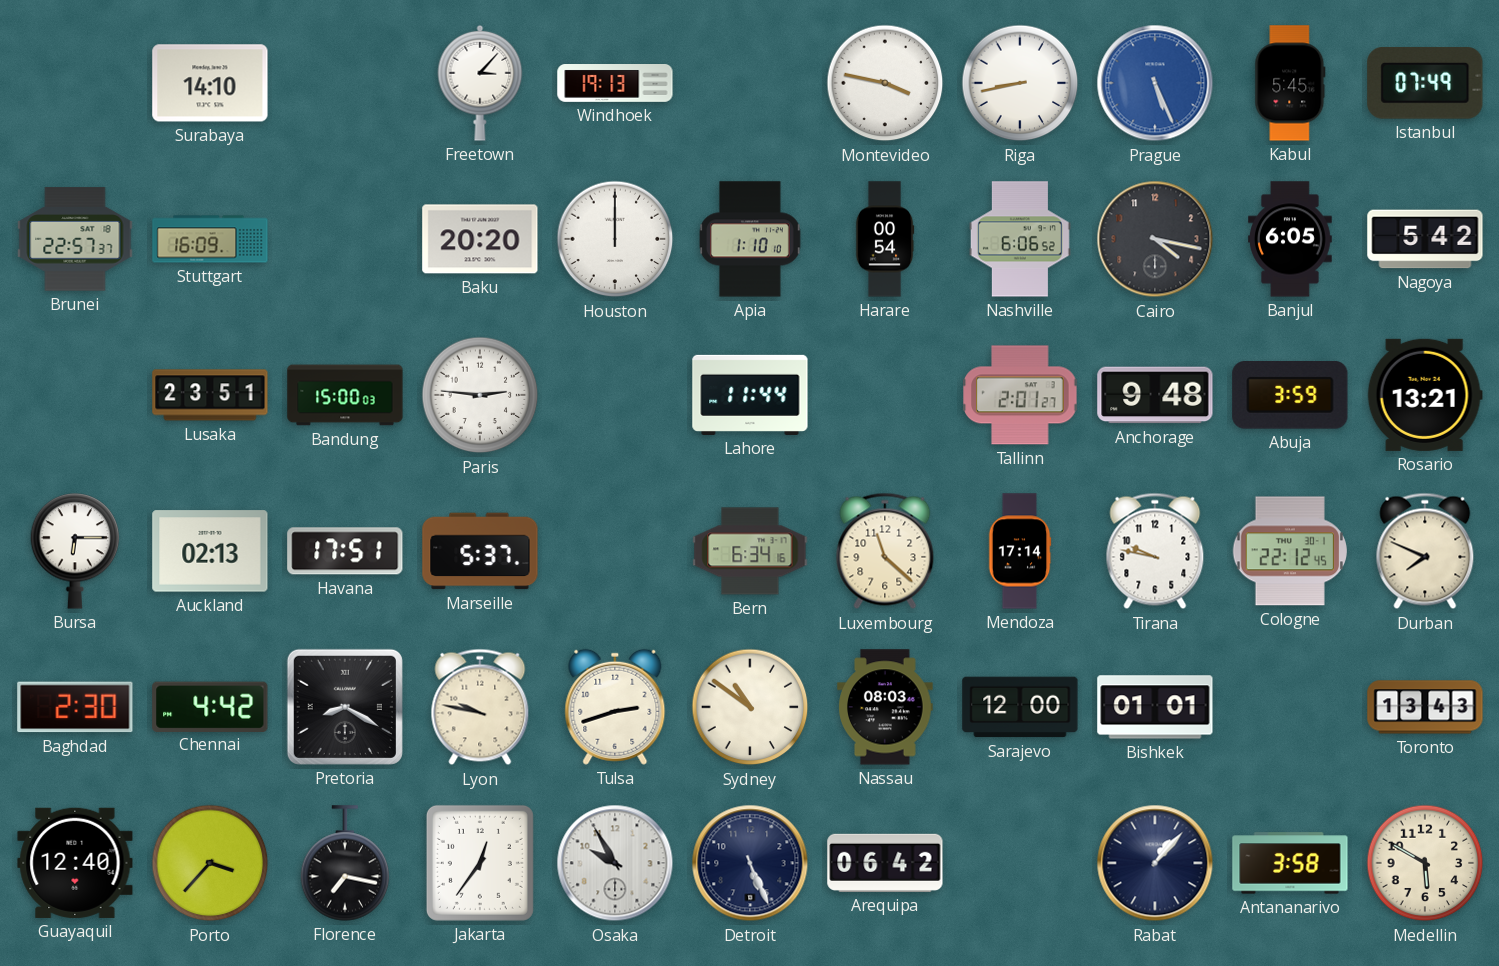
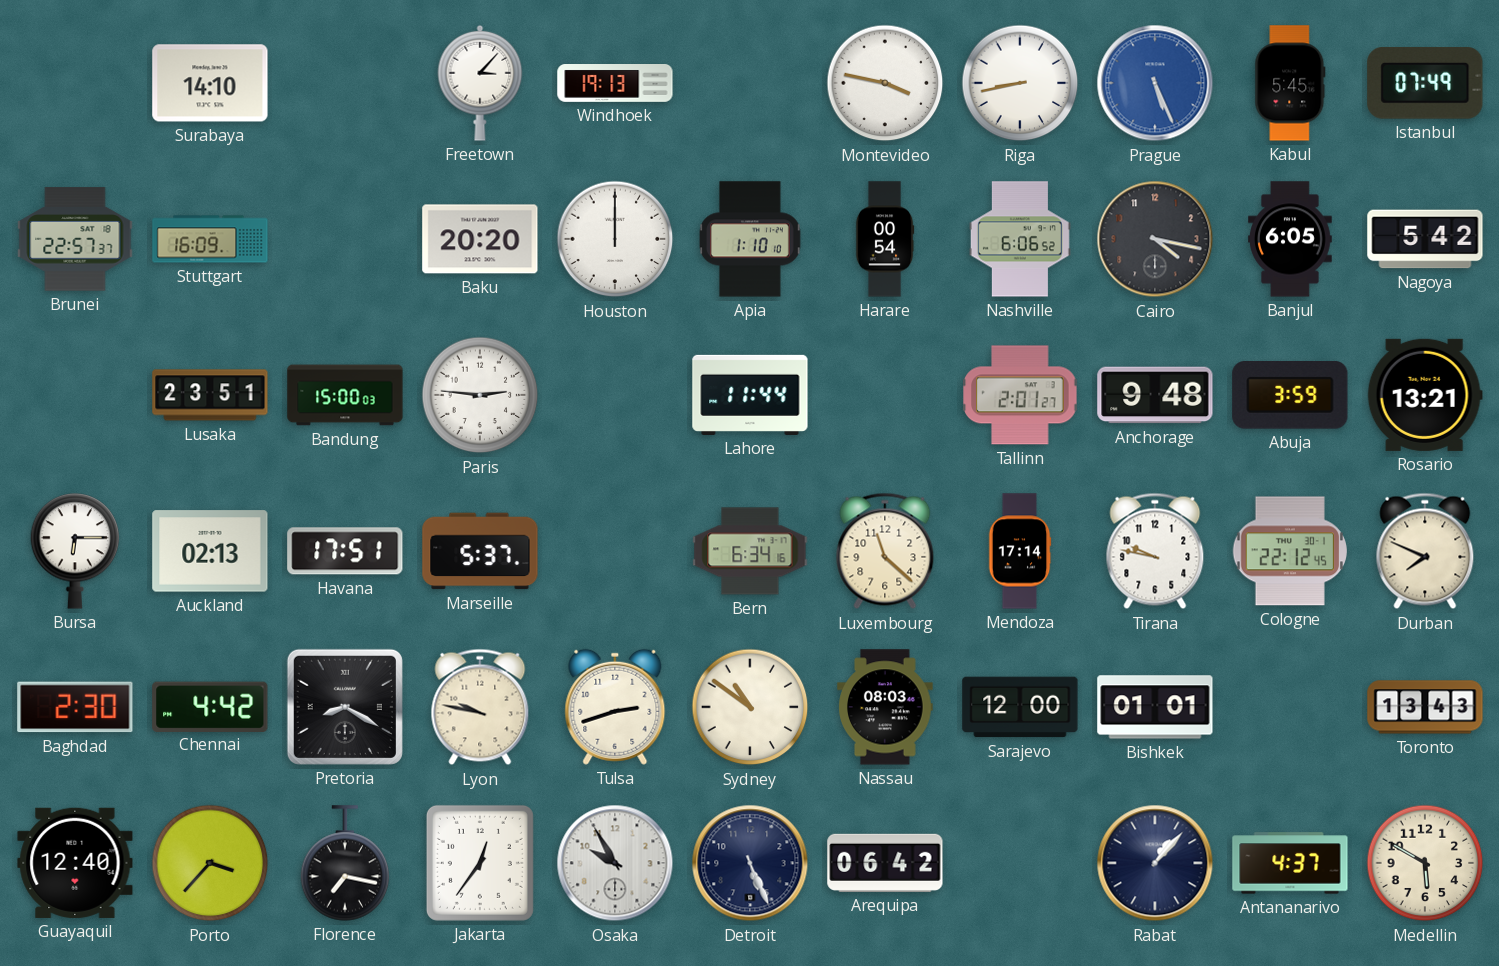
Antananarivo: 3:58 -> 4:37 (1290, 863)
